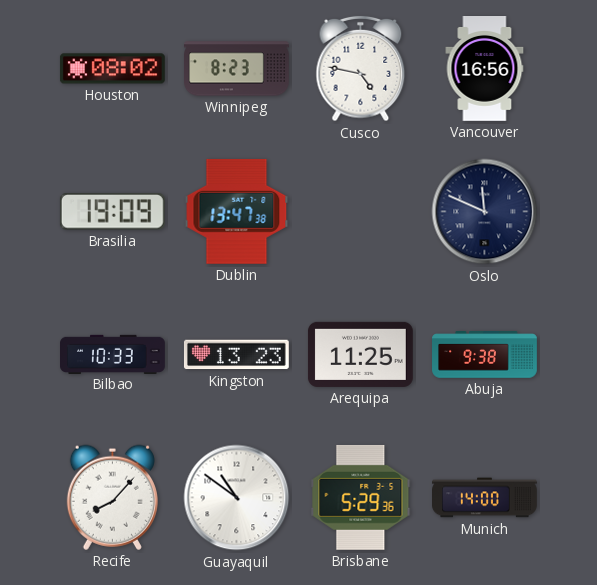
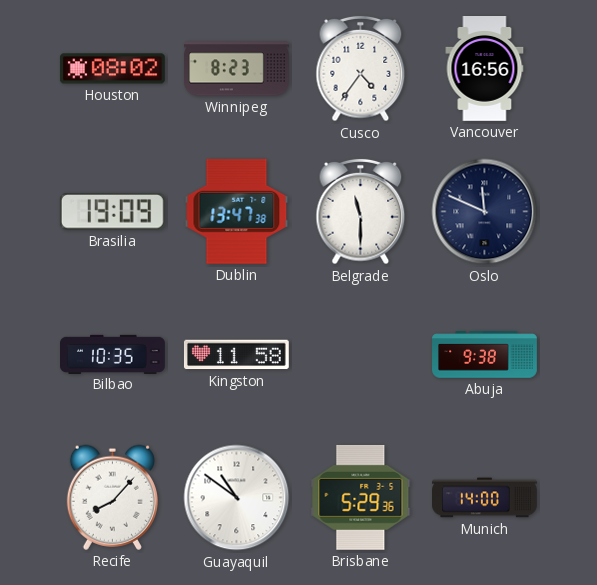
Cusco: 4:47 -> 4:36 (361, 69)
Belgrade: none -> 11:30 (361, 212)
Bilbao: 10:33 -> 10:35 (113, 354)
Kingston: 13:23 -> 11:58 (236, 355)
Arequipa: 11:25 -> none (360, 354)
